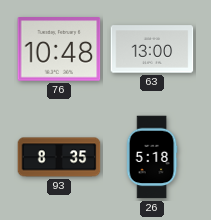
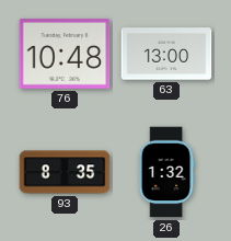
26: 5:18 -> 1:32 (166, 172)
